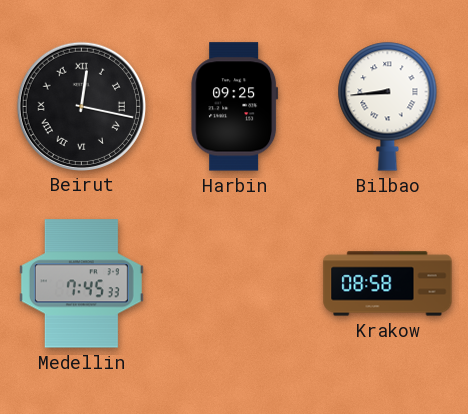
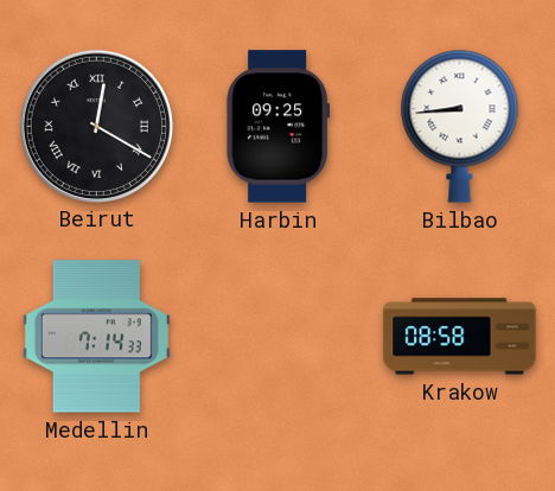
Beirut: 12:17 -> 12:20 (96, 126)
Medellin: 7:45 -> 7:14 (96, 337)
